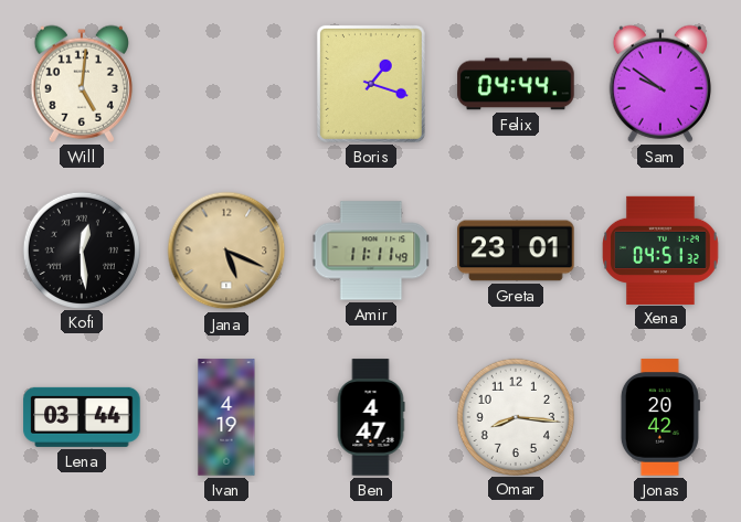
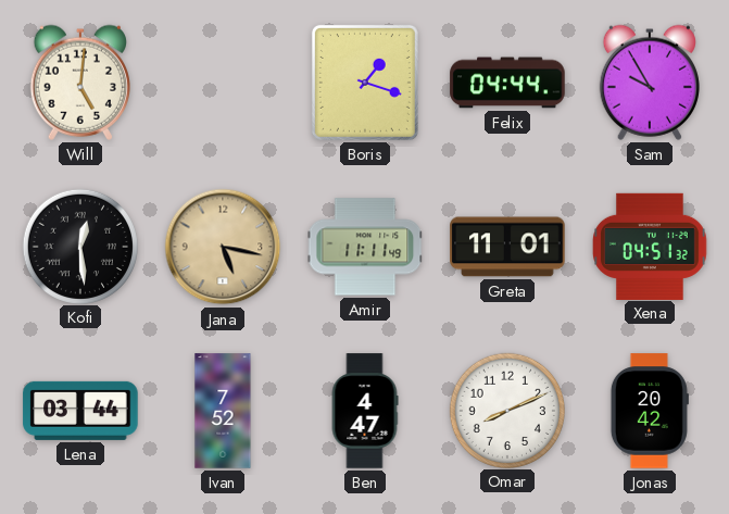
Sam: 9:51 -> 9:55 (650, 83)
Jana: 5:19 -> 5:17 (223, 247)
Greta: 23:01 -> 11:01 (507, 247)
Ivan: 4:19 -> 7:52 (223, 411)
Omar: 8:16 -> 8:11 (506, 410)
